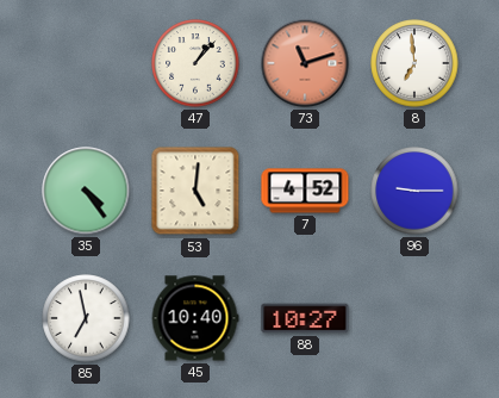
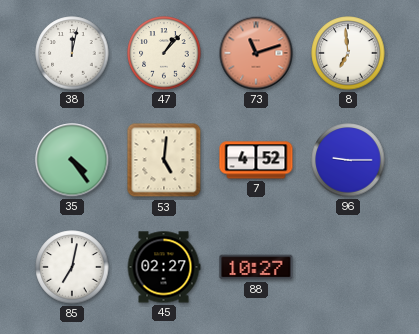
38: none -> 12:02 (72, 53)
85: 6:58 -> 7:02 (72, 267)
45: 10:40 -> 02:27 (164, 267)
